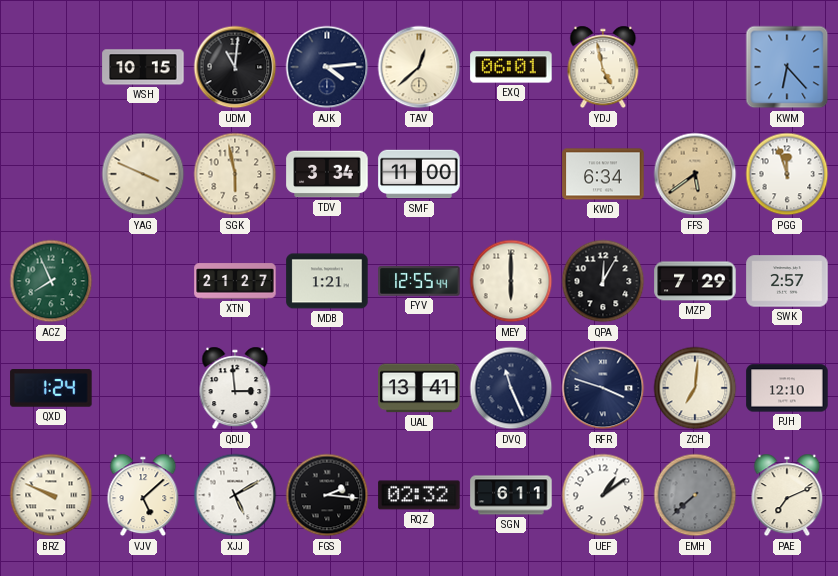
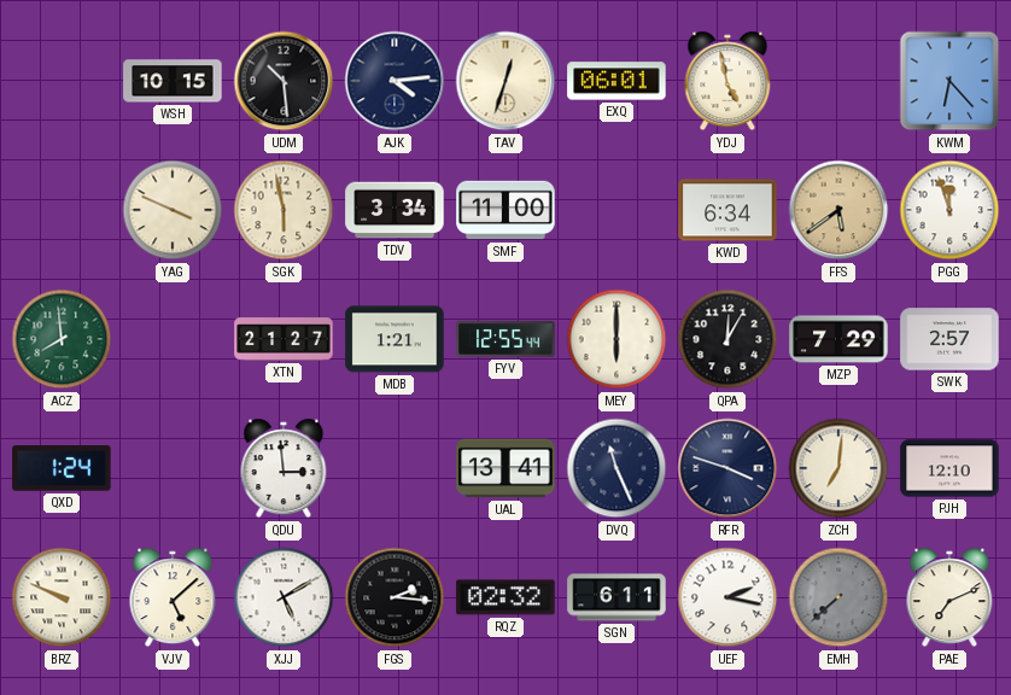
UDM: 11:01 -> 10:29 (284, 81)
TAV: 12:38 -> 12:33 (505, 81)
ACZ: 7:56 -> 7:59 (62, 339)
UEF: 1:09 -> 2:17 (727, 597)
